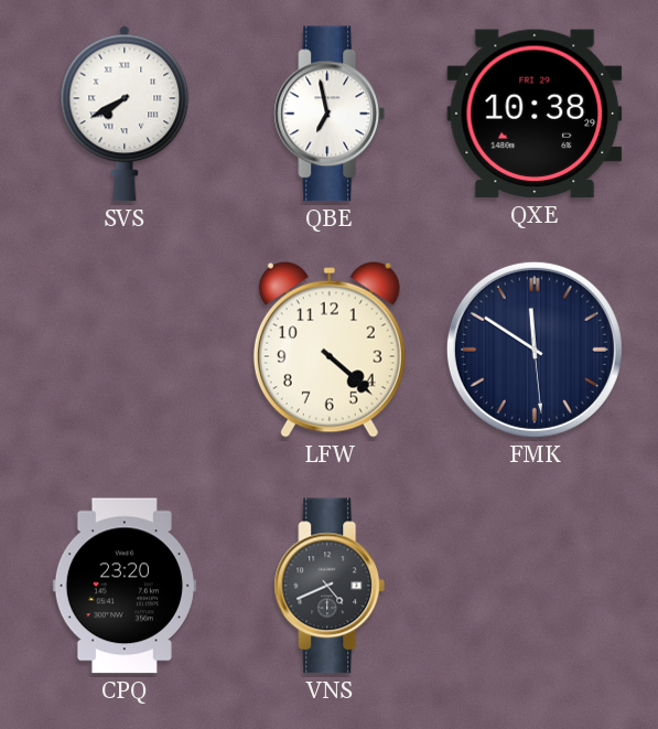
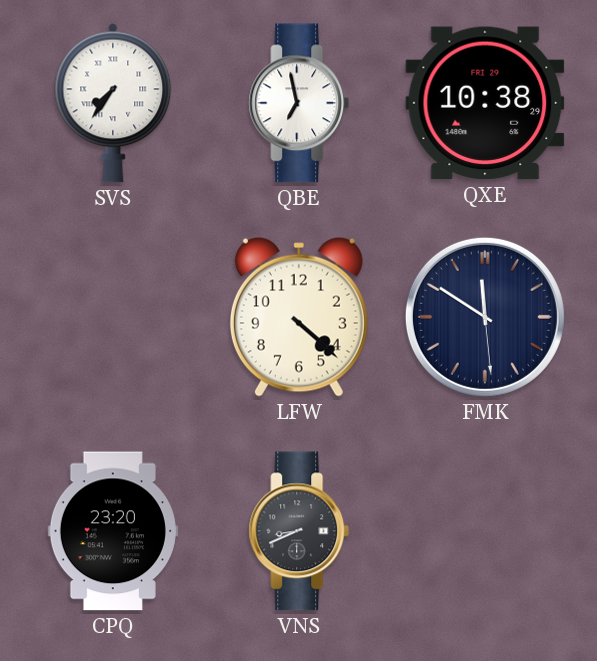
SVS: 7:40 -> 7:36 (113, 103)
VNS: 4:41 -> 8:41 (299, 531)
